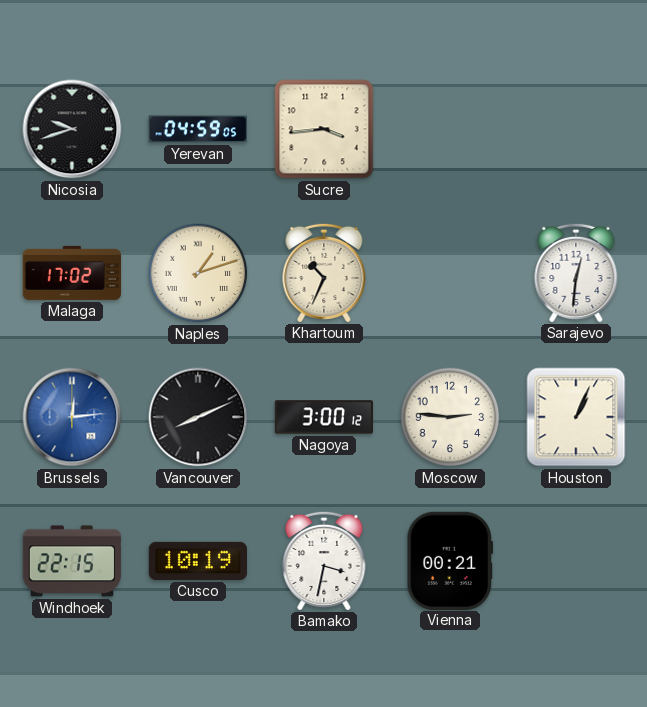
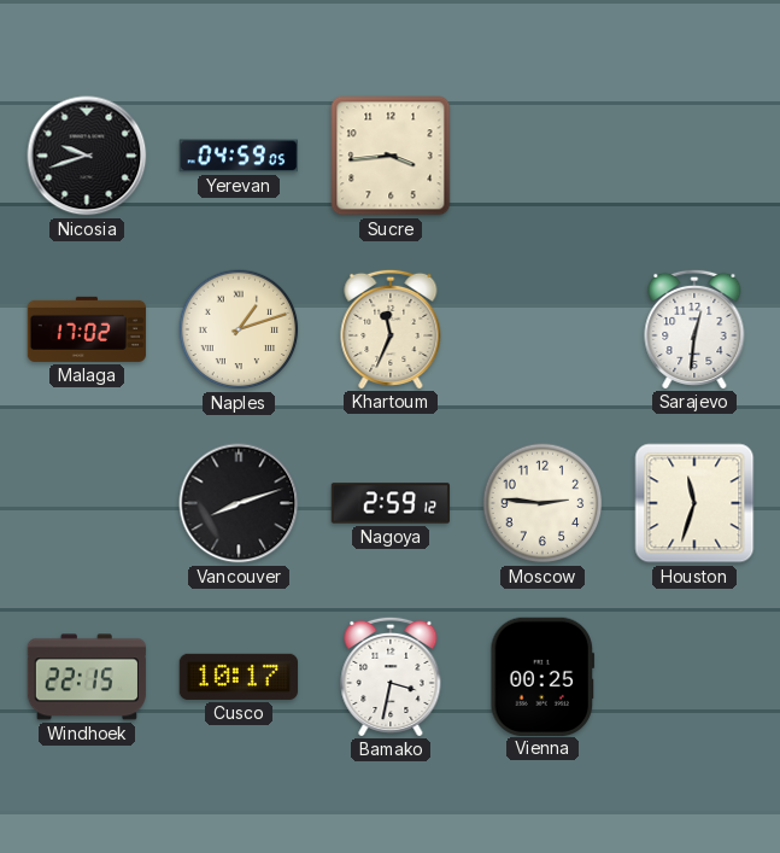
Khartoum: 10:34 -> 11:34 (391, 328)
Brussels: 12:14 -> none (72, 417)
Vancouver: 8:11 -> 8:12 (239, 503)
Nagoya: 3:00 -> 2:59 (391, 503)
Houston: 1:04 -> 11:33 (694, 503)
Cusco: 10:19 -> 10:17 (239, 677)
Vienna: 00:21 -> 00:25 (543, 676)
